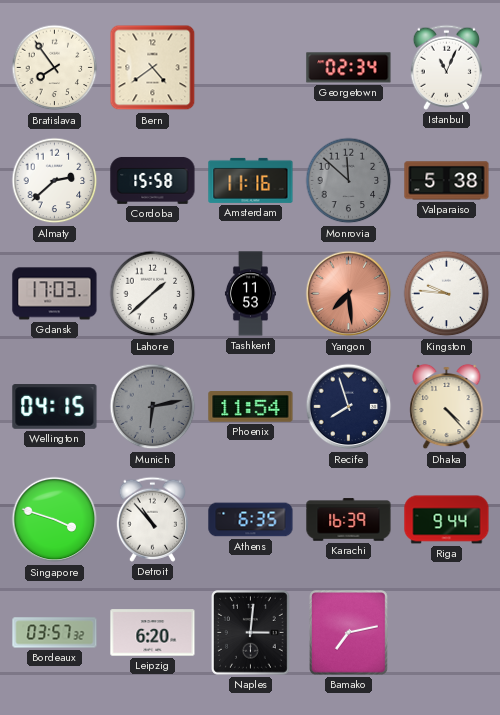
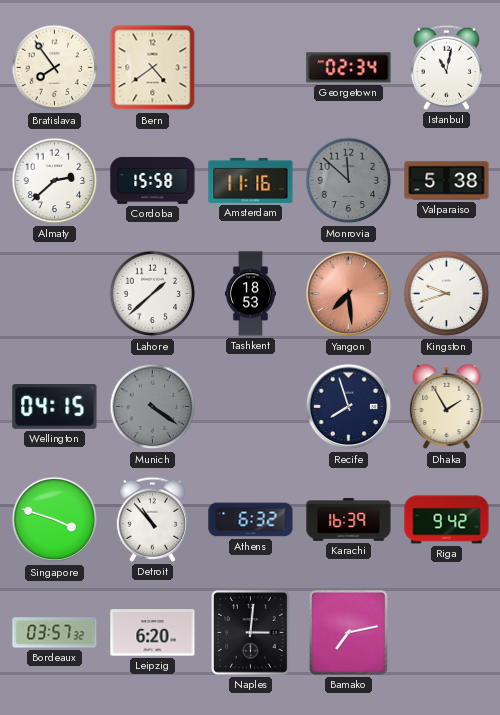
Istanbul: 11:04 -> 11:02 (446, 67)
Gdansk: 17:03 -> none (55, 294)
Tashkent: 11:53 -> 18:53 (250, 294)
Kingston: 9:46 -> 9:42 (447, 294)
Munich: 6:13 -> 4:21 (153, 407)
Phoenix: 11:54 -> none (251, 407)
Dhaka: 4:23 -> 1:55 (447, 407)
Athens: 6:35 -> 6:32 (251, 520)
Riga: 9:44 -> 9:42 (447, 520)
